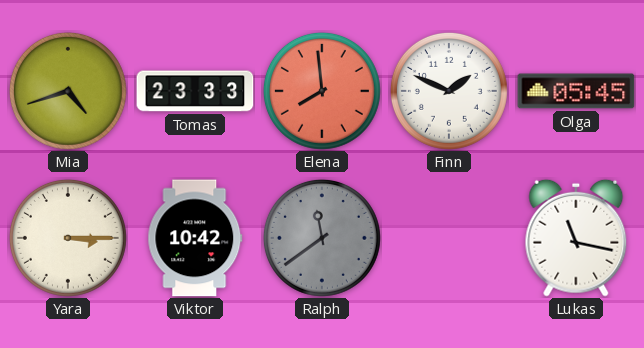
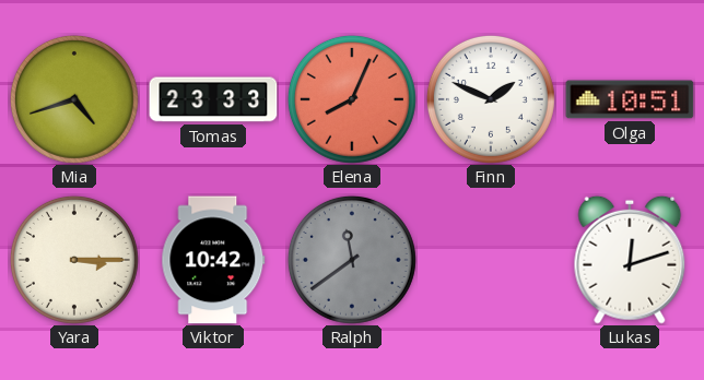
Elena: 7:59 -> 8:04 (352, 99)
Olga: 05:45 -> 10:51 (630, 99)
Lukas: 11:17 -> 12:12 (630, 260)
